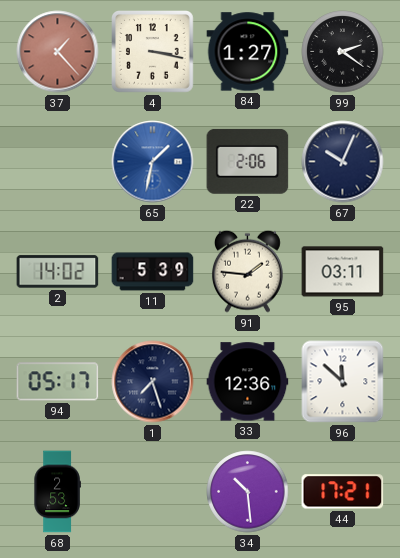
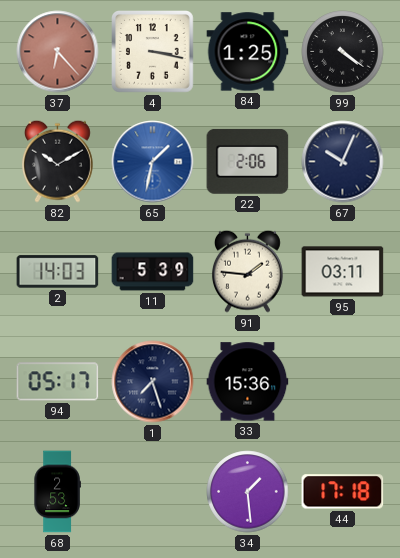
37: 1:23 -> 6:23 (58, 52)
84: 1:27 -> 1:25 (248, 52)
99: 2:21 -> 4:21 (343, 52)
82: none -> 10:10 (57, 161)
2: 14:02 -> 14:03 (58, 272)
33: 12:36 -> 15:36 (248, 382)
96: 11:52 -> none (343, 382)
34: 10:29 -> 1:29 (248, 492)
44: 17:21 -> 17:18 (343, 492)
